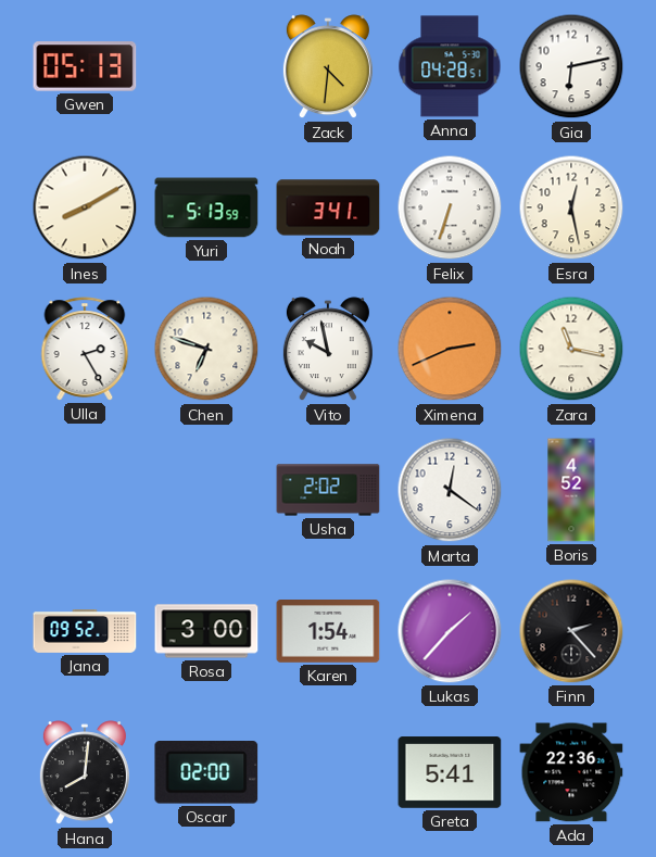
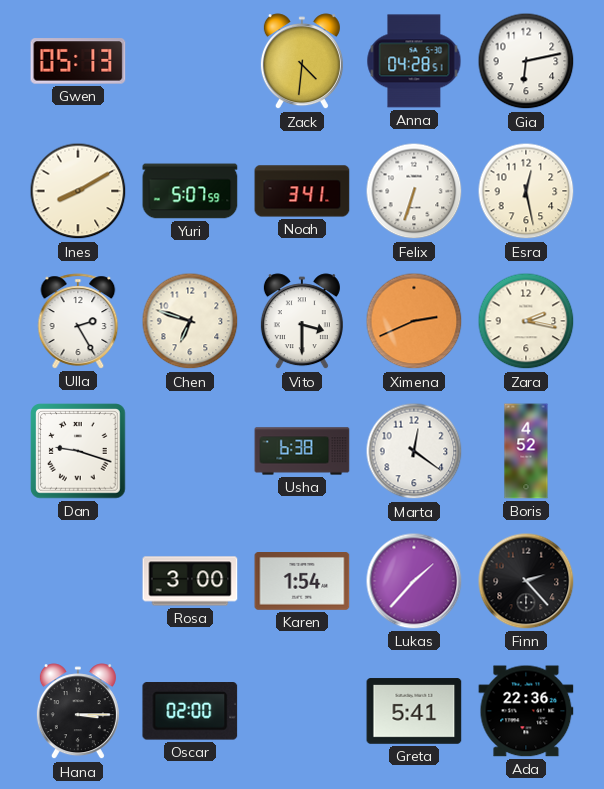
Yuri: 5:13 -> 5:07 (190, 191)
Vito: 9:58 -> 3:30 (302, 322)
Zara: 11:17 -> 2:17 (526, 321)
Dan: none -> 9:18 (78, 451)
Usha: 2:02 -> 6:38 (302, 451)
Jana: 09:52 -> none (85, 632)
Hana: 8:01 -> 3:15 (78, 712)
